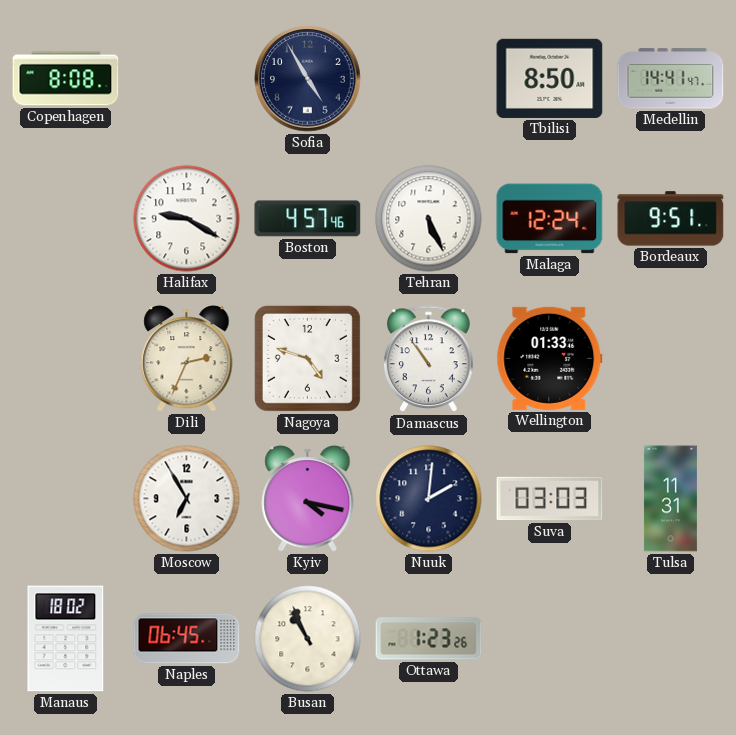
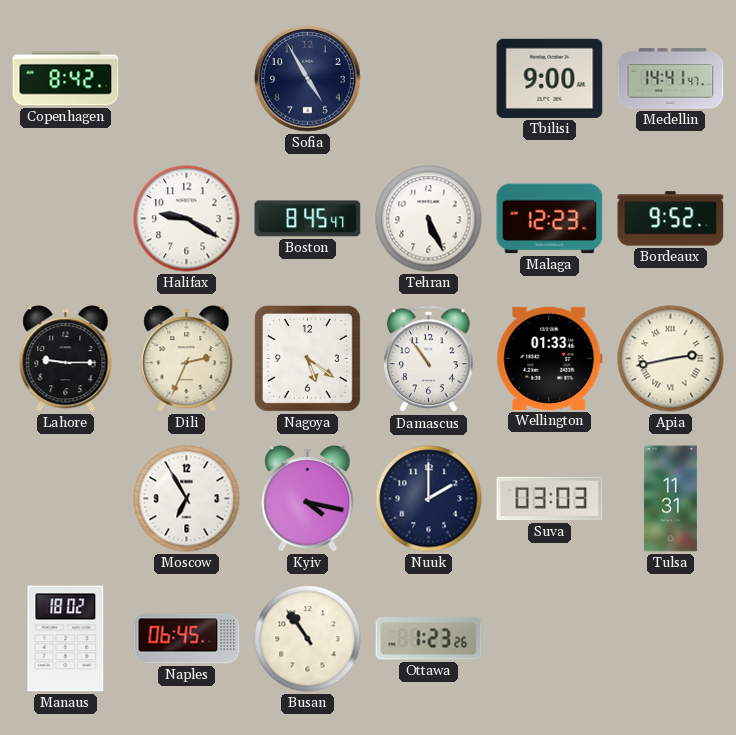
Copenhagen: 8:08 -> 8:42 (66, 79)
Tbilisi: 8:50 -> 9:00 (550, 78)
Boston: 4:57 -> 8:45 (308, 219)
Malaga: 12:24 -> 12:23 (550, 219)
Bordeaux: 9:51 -> 9:52 (671, 219)
Lahore: none -> 9:15 (66, 359)
Nagoya: 4:48 -> 5:21 (307, 358)
Apia: none -> 2:43 (671, 359)
Nuuk: 2:01 -> 2:00 (429, 499)
Busan: 10:56 -> 10:54 (308, 639)
